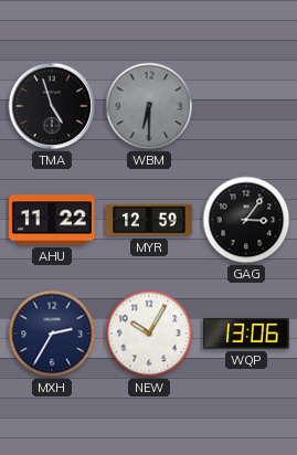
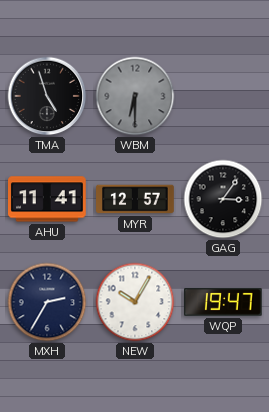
AHU: 11:22 -> 11:41 (48, 199)
MYR: 12:59 -> 12:57 (135, 199)
WQP: 13:06 -> 19:47 (223, 302)
